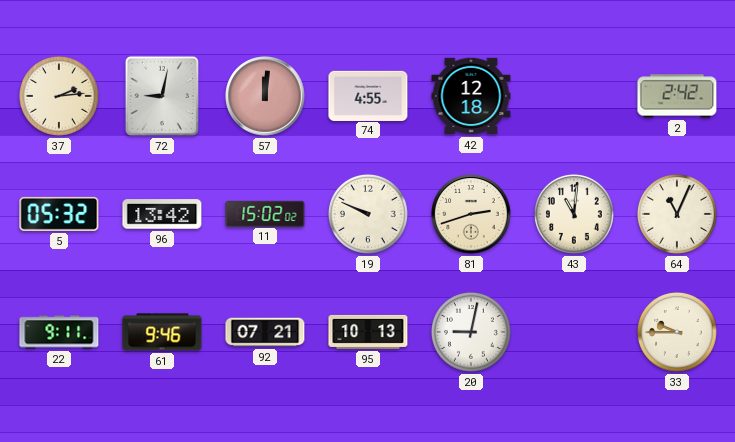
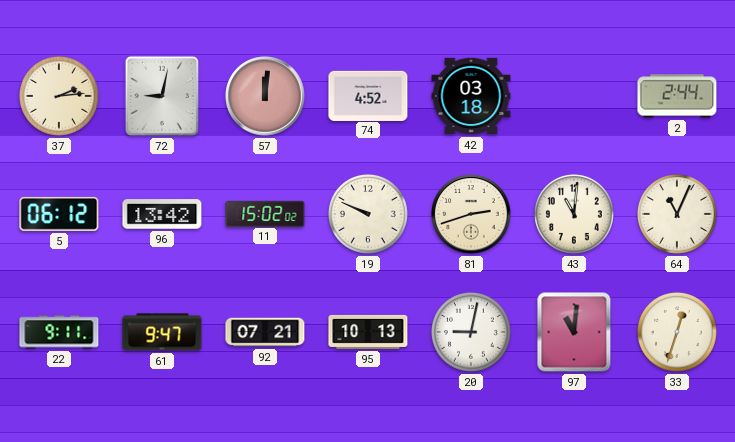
74: 4:55 -> 4:52 (368, 95)
42: 12:18 -> 03:18 (471, 96)
2: 2:42 -> 2:44 (677, 96)
5: 05:32 -> 06:12 (59, 214)
61: 9:46 -> 9:47 (162, 332)
97: none -> 11:01 (574, 332)
33: 9:45 -> 12:33 (677, 332)
